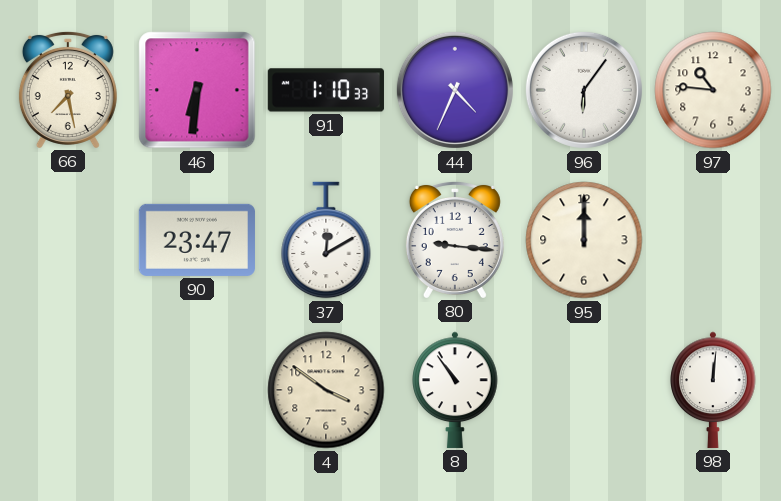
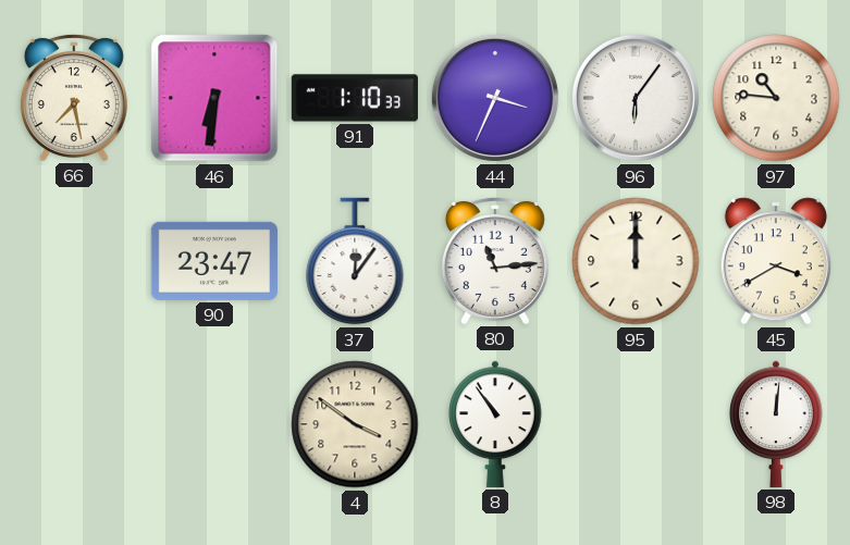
44: 4:34 -> 3:34 (495, 98)
37: 12:10 -> 12:06 (355, 261)
80: 9:16 -> 11:14 (495, 260)
45: none -> 3:40 (776, 261)
